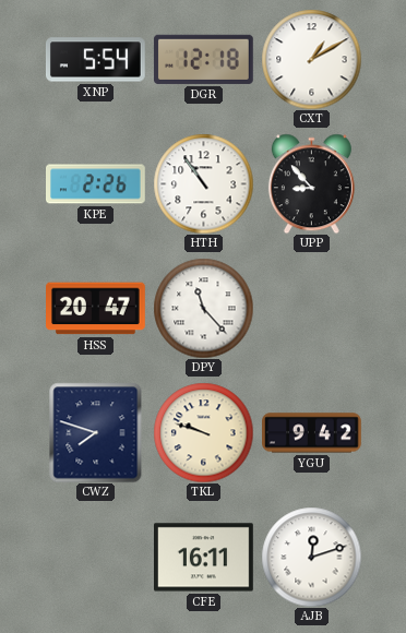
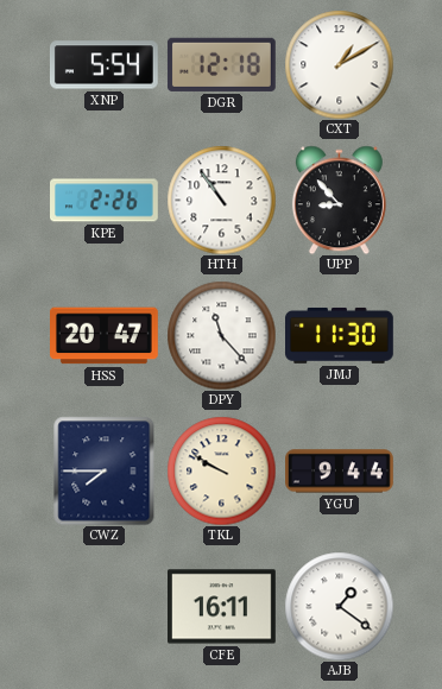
JMJ: none -> 11:30 (340, 335)
CWZ: 7:48 -> 7:45 (105, 470)
TKL: 9:48 -> 9:50 (221, 470)
YGU: 9:42 -> 9:44 (340, 472)
AJB: 12:12 -> 1:21 (339, 606)
